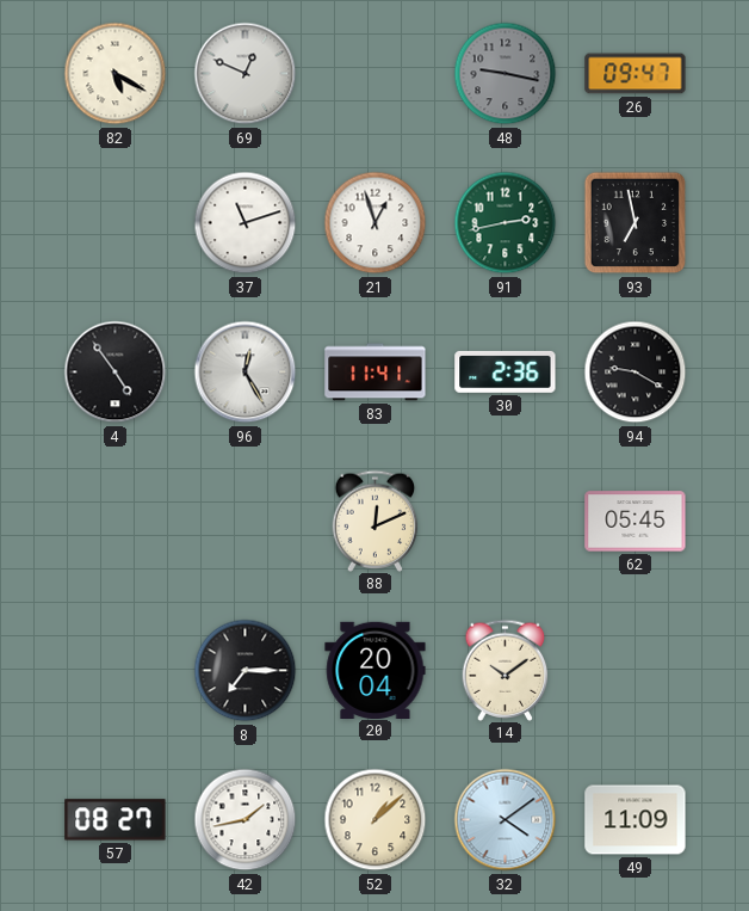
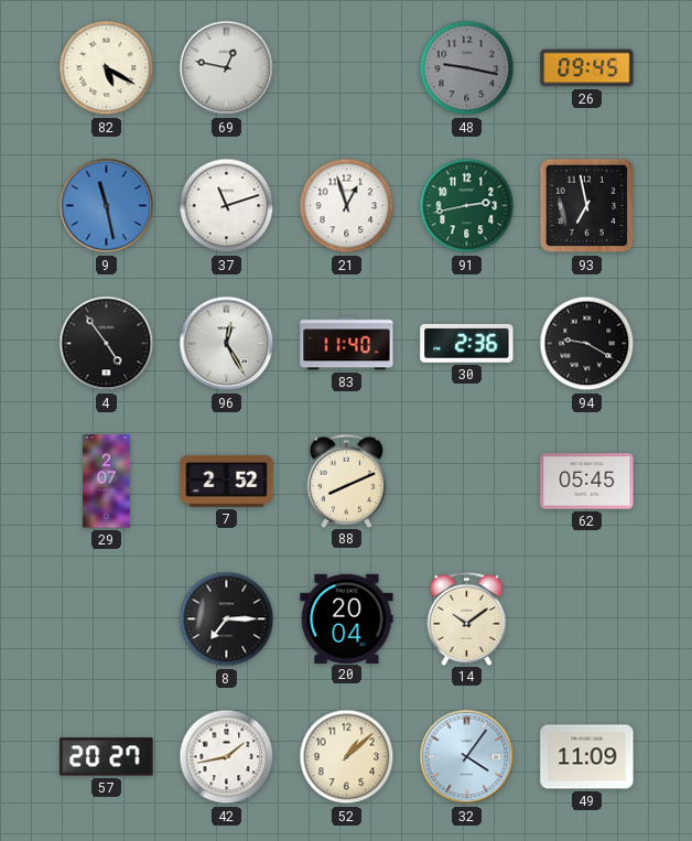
69: 12:49 -> 12:47 (227, 68)
26: 09:47 -> 09:45 (587, 68)
9: none -> 11:28 (107, 206)
83: 11:41 -> 11:40 (347, 344)
29: none -> 2:07 (107, 482)
7: none -> 2:52 (227, 481)
88: 12:11 -> 8:11 (347, 481)
57: 08:27 -> 20:27 (107, 757)
32: 4:09 -> 4:06 (467, 757)
